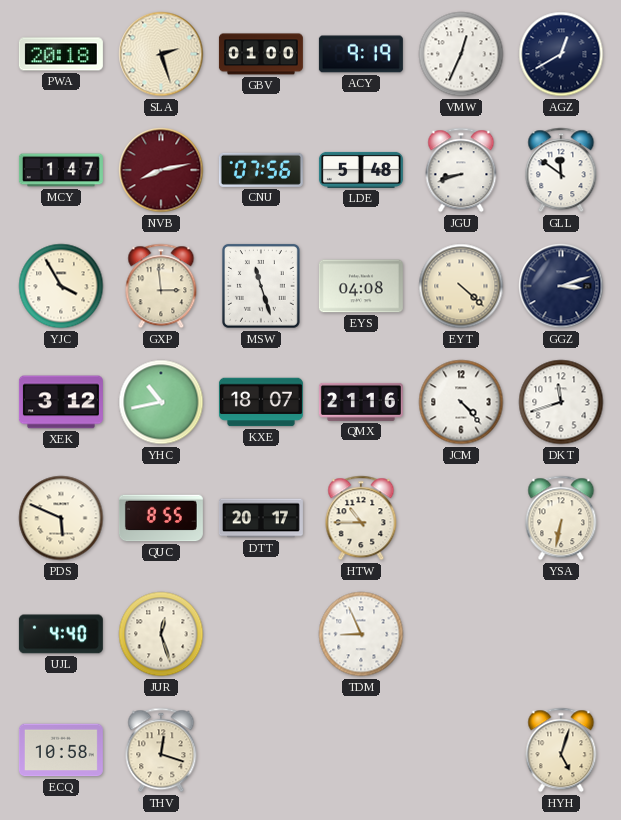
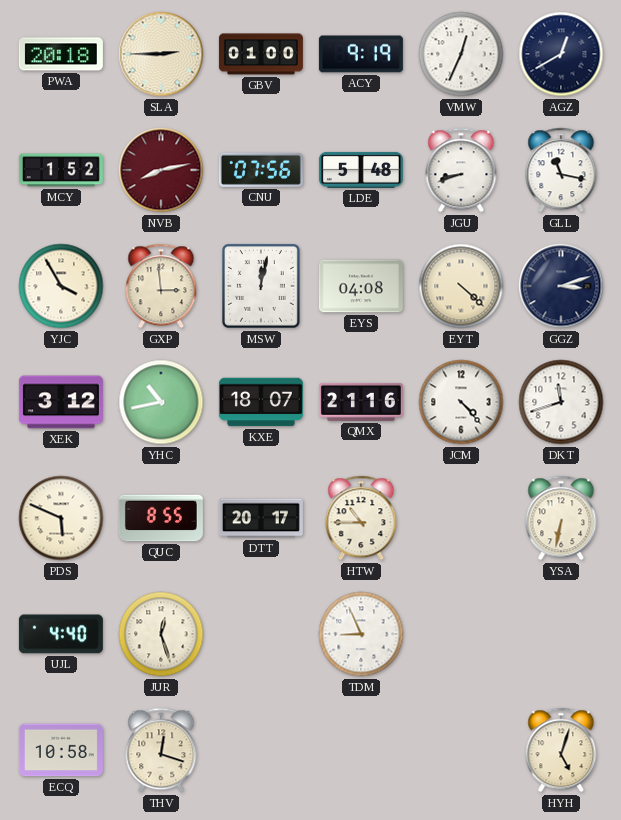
SLA: 2:27 -> 2:45 (161, 54)
MCY: 1:47 -> 1:52 (61, 170)
GLL: 11:51 -> 11:17 (561, 170)
MSW: 11:27 -> 12:02 (261, 286)
